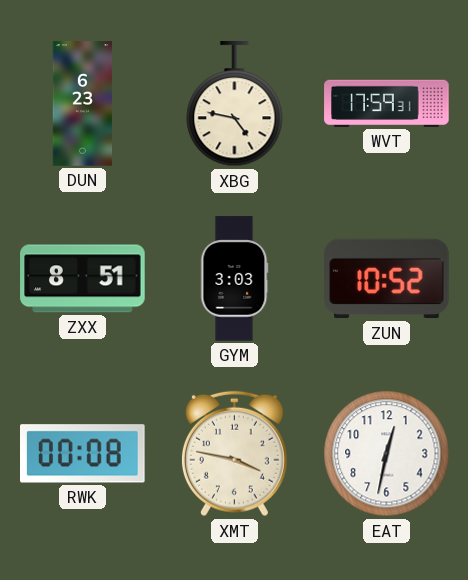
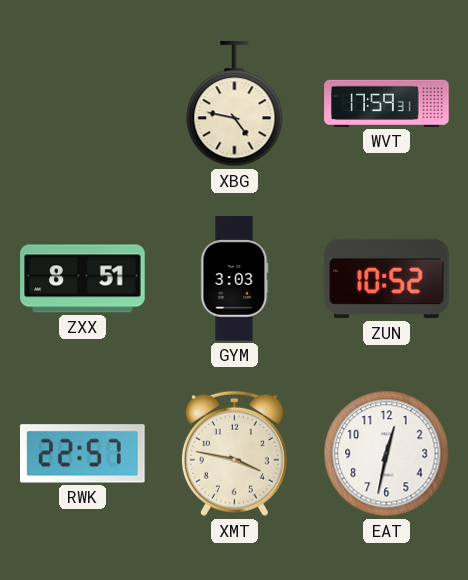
DUN: 6:23 -> none (83, 104)
RWK: 00:08 -> 22:57 (83, 454)
